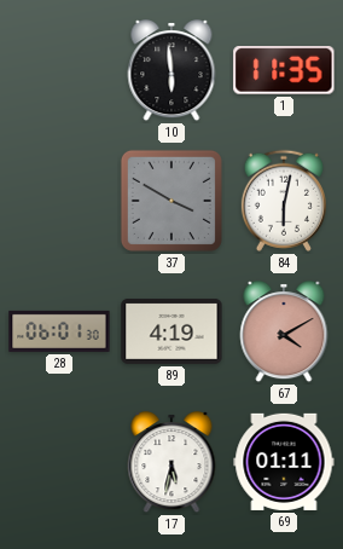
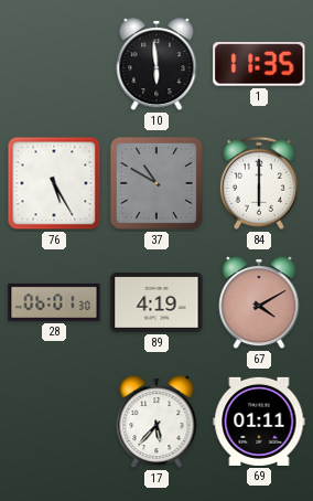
76: none -> 5:25 (54, 183)
37: 3:50 -> 10:50 (156, 183)
84: 6:02 -> 6:00 (259, 183)
17: 5:32 -> 5:37 (156, 423)
